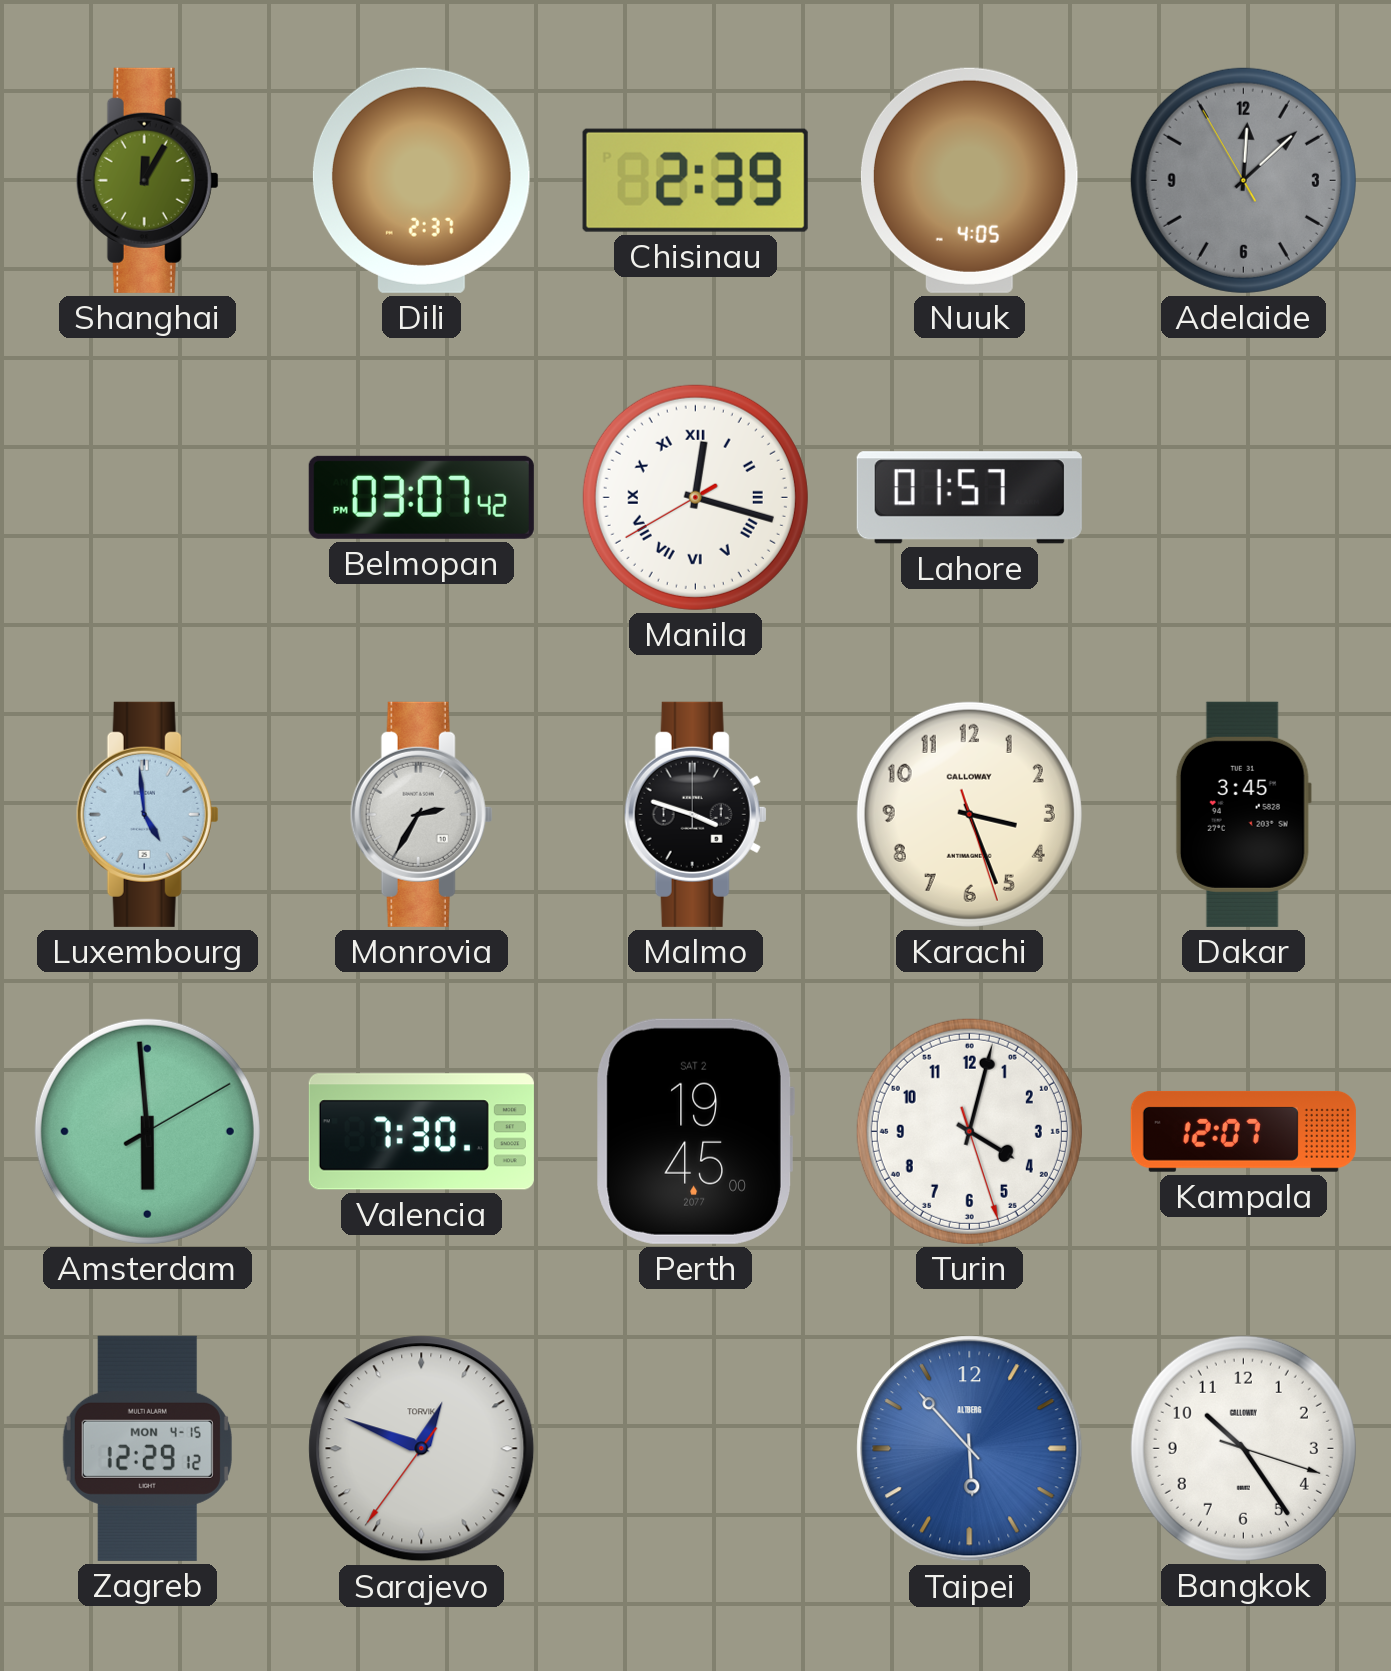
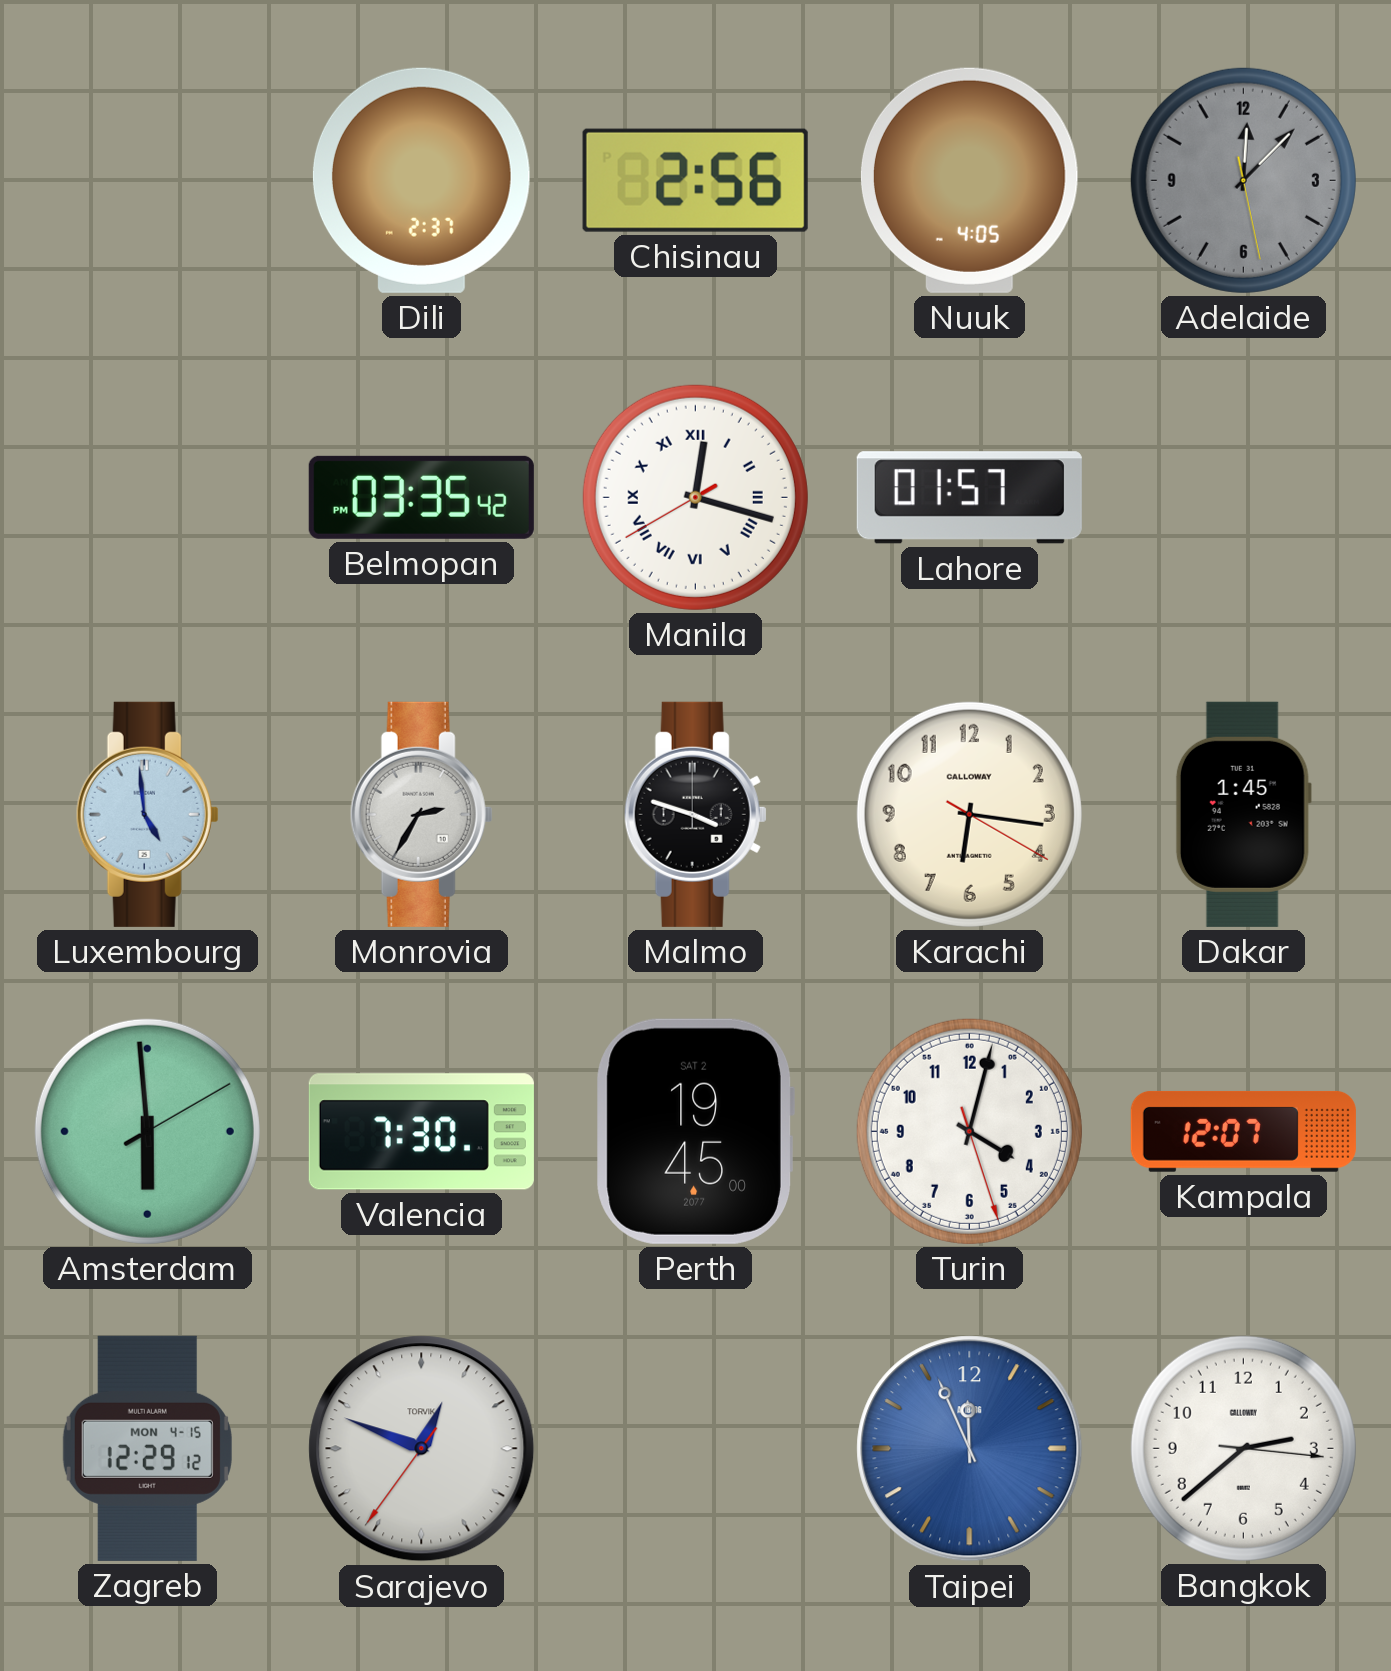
Shanghai: 12:05 -> none (147, 180)
Chisinau: 2:39 -> 2:56 (695, 180)
Adelaide: 12:07:55 -> 12:07:28 (1243, 180)
Belmopan: 03:07 -> 03:35 (421, 497)
Karachi: 3:26 -> 6:16 (969, 814)
Dakar: 3:45 -> 1:45 (1243, 814)
Taipei: 5:53 -> 11:56 (970, 1449)
Bangkok: 10:24 -> 2:38 (1243, 1448)
